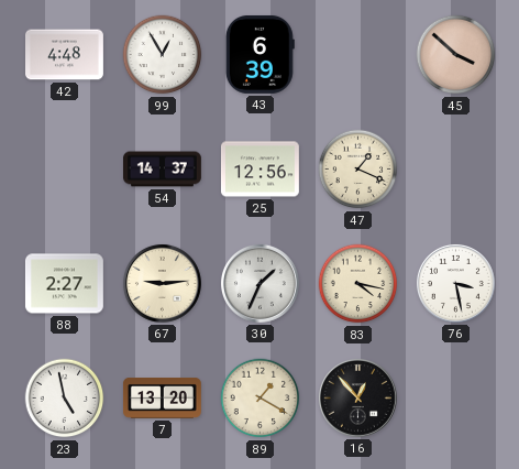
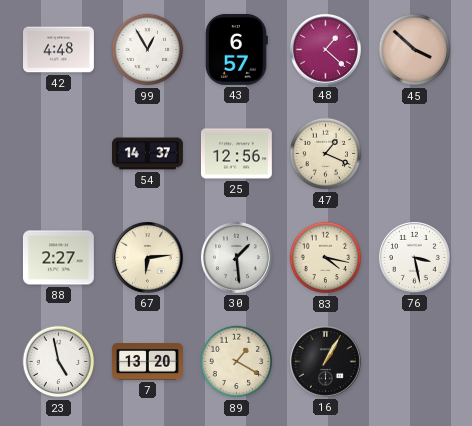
43: 6:39 -> 6:57 (236, 49)
48: none -> 1:22 (325, 49)
67: 9:14 -> 6:14 (147, 257)
30: 1:34 -> 1:29 (236, 257)
16: 12:53 -> 1:05 (325, 361)
